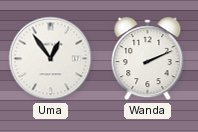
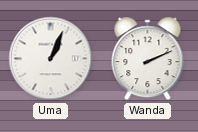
Uma: 12:54 -> 1:04 (51, 59)
